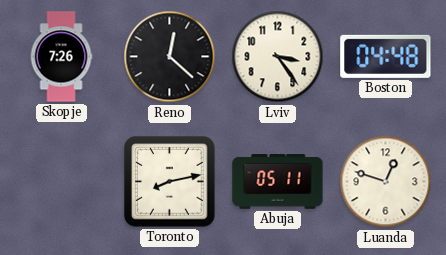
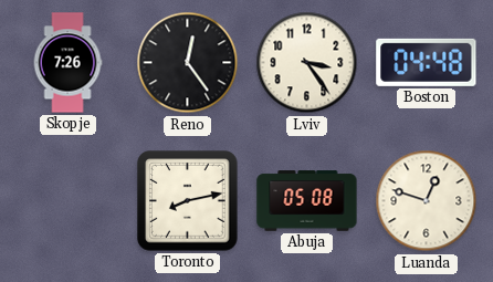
Reno: 12:22 -> 12:24 (188, 63)
Abuja: 05:11 -> 05:08 (307, 201)
